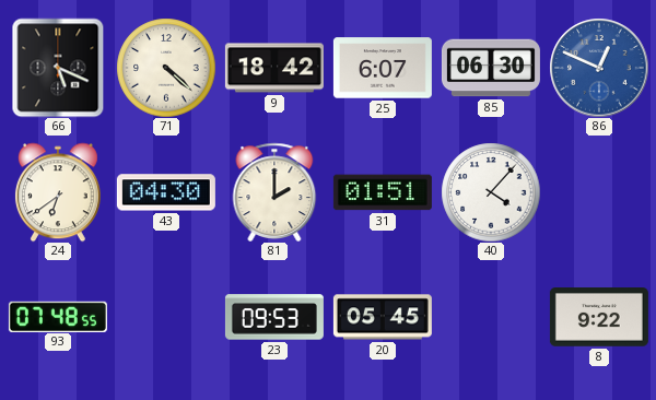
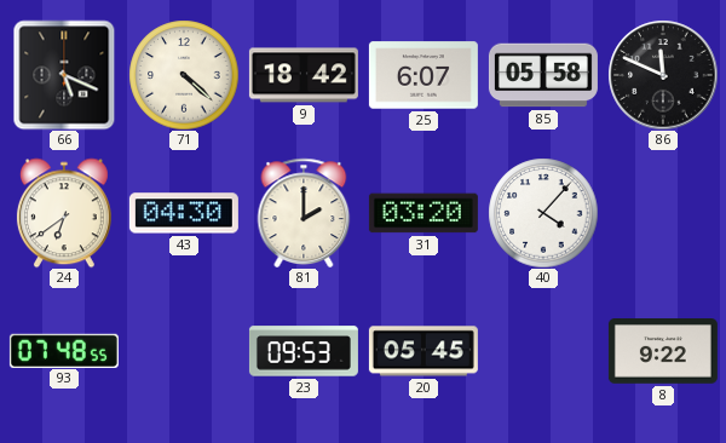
85: 06:30 -> 05:58 (543, 75)
86: 12:49 -> 11:49 (663, 75)
86 dial: blue -> black (663, 75)
31: 01:51 -> 03:20 (423, 213)
